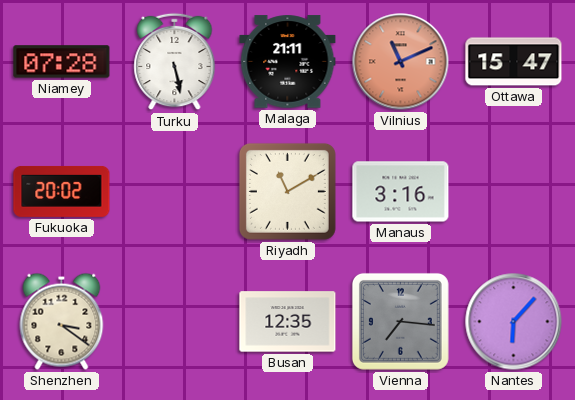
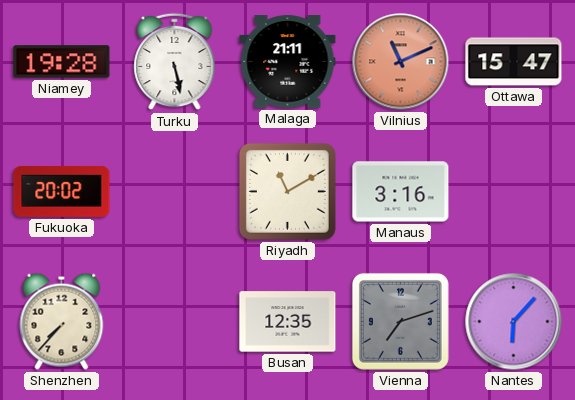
Niamey: 07:28 -> 19:28 (62, 62)
Shenzhen: 3:21 -> 7:37 (62, 321)
Vienna: 7:16 -> 7:12 (400, 321)
